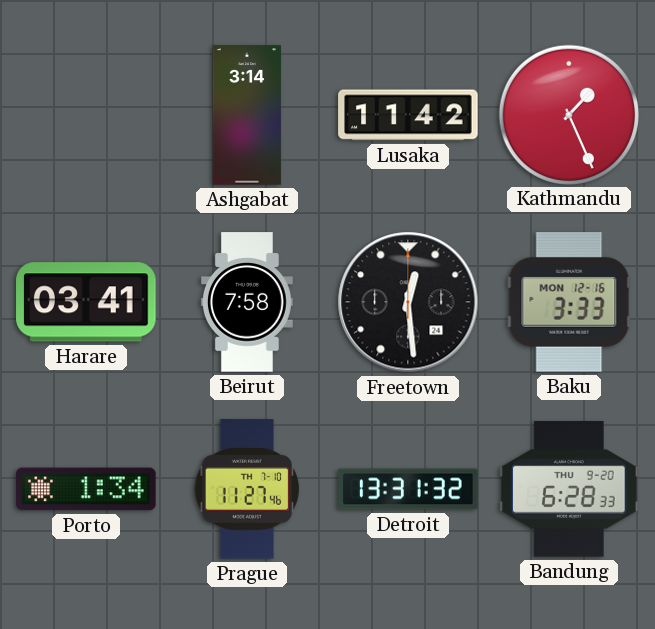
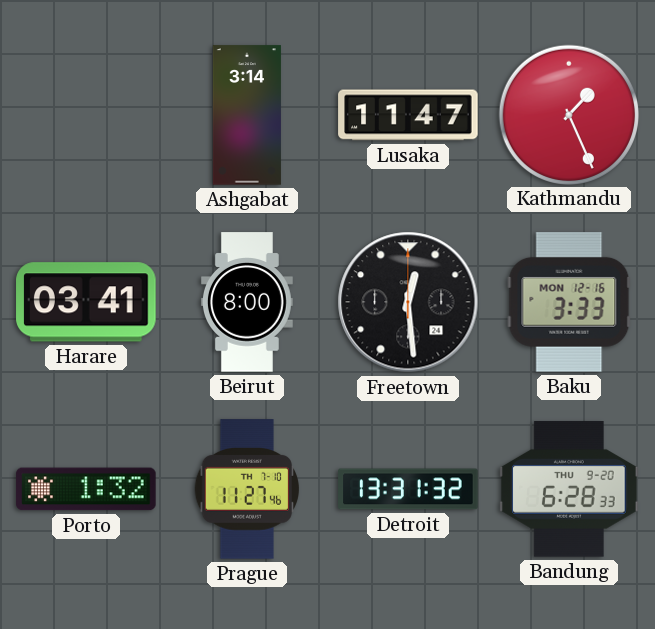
Lusaka: 11:42 -> 11:47 (408, 115)
Beirut: 7:58 -> 8:00 (247, 302)
Porto: 1:34 -> 1:32 (86, 489)
